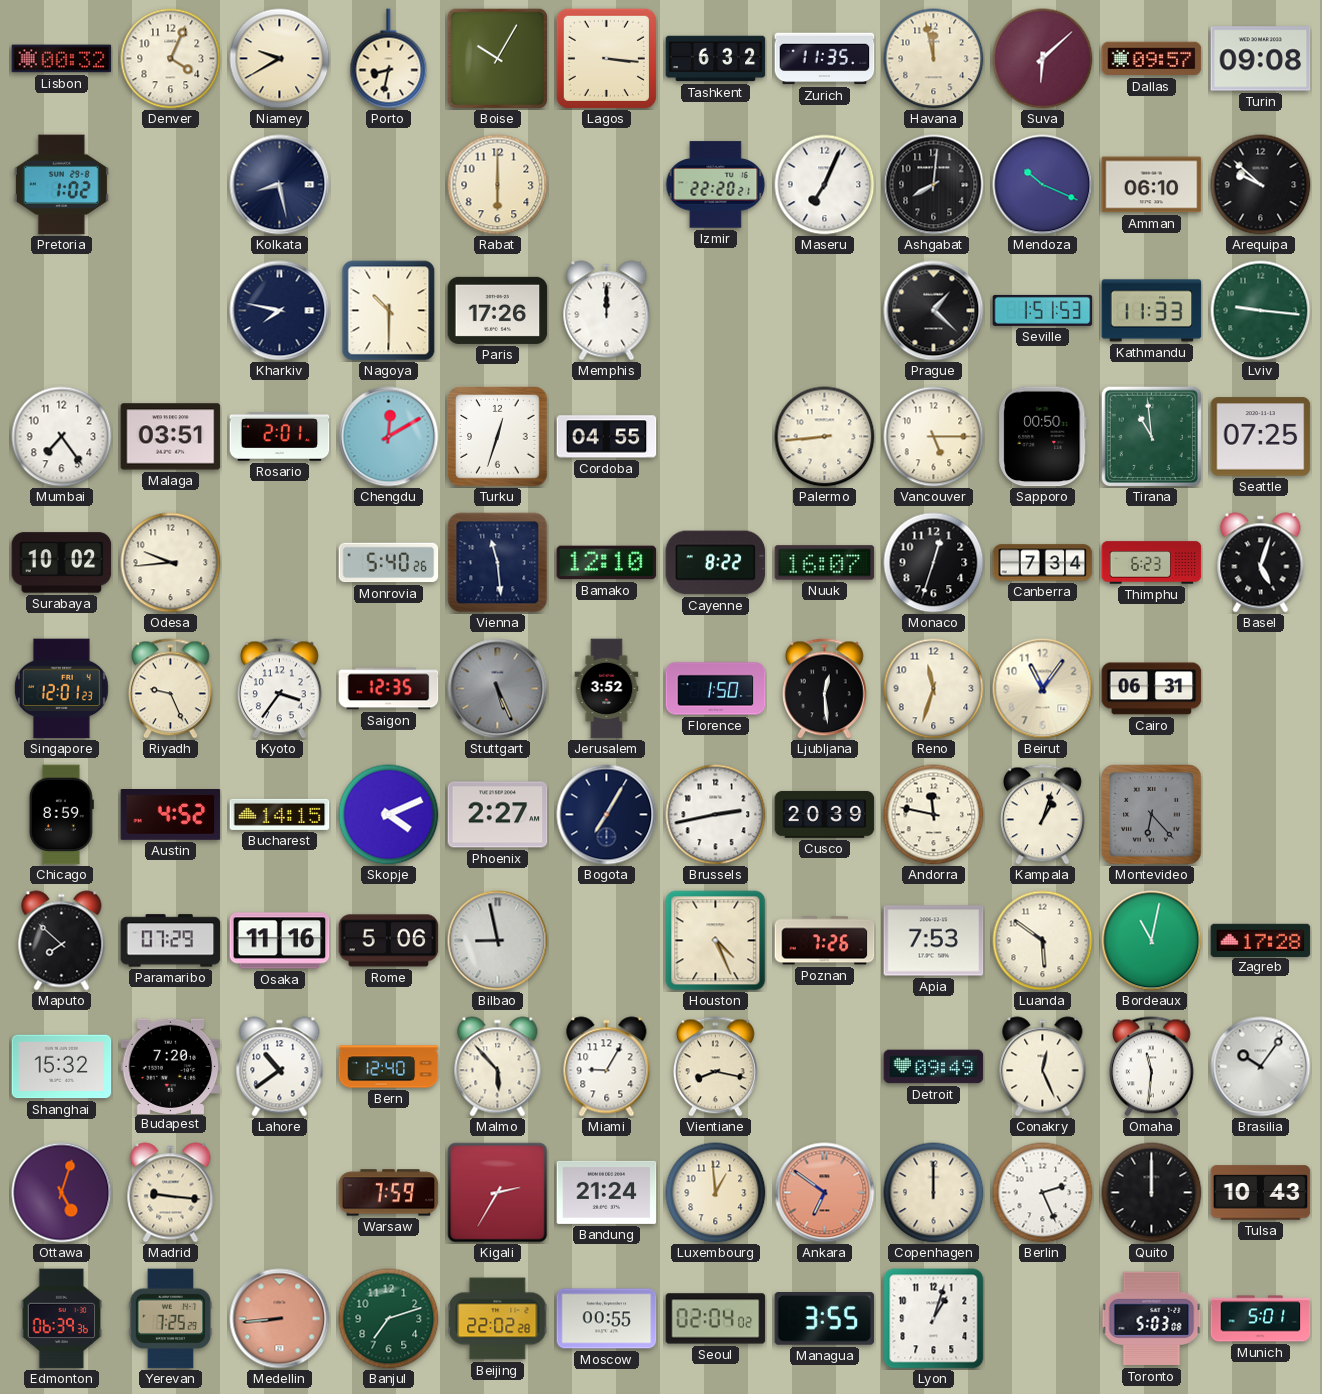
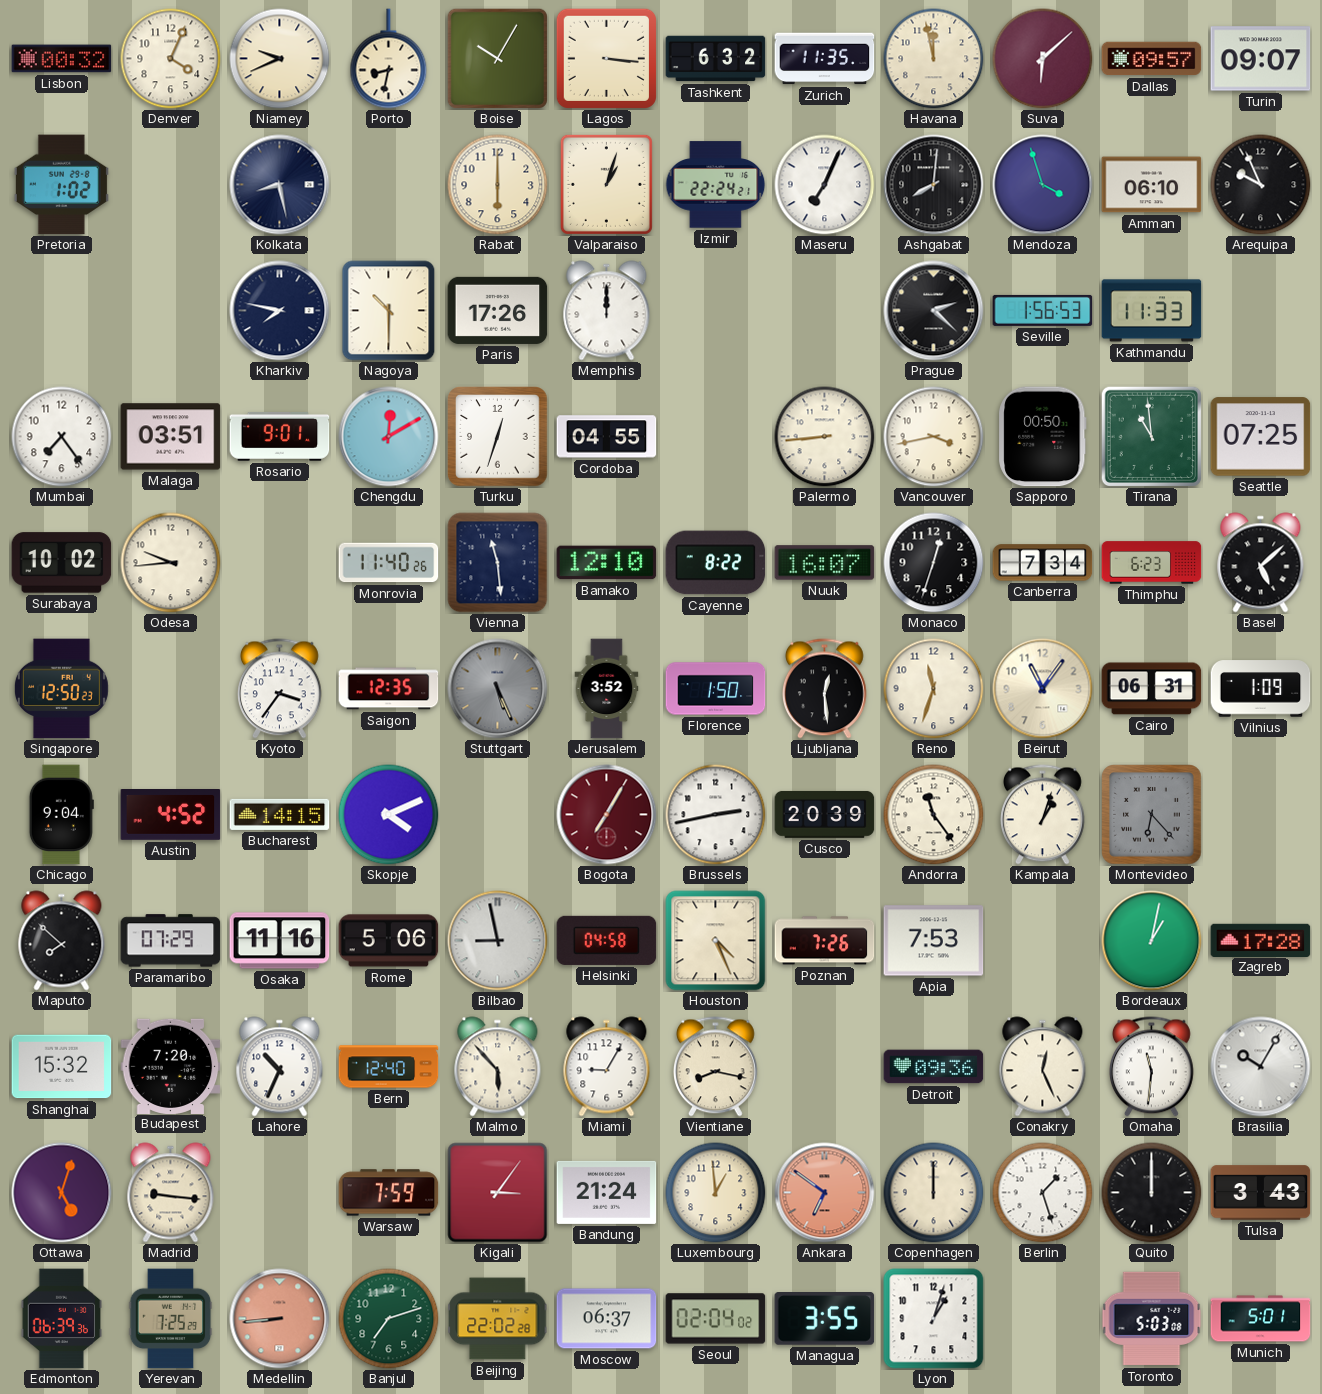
Niamey: 9:40 -> 9:41 (280, 59)
Turin: 09:08 -> 09:07 (1261, 59)
Valparaiso: none -> 1:03 (606, 184)
Izmir: 22:20 -> 22:24 (716, 185)
Mendoza: 10:19 -> 3:57 (1043, 185)
Arequipa: 9:52 -> 9:56 (1261, 185)
Prague: 1:22 -> 2:22 (934, 311)
Seville: 1:51 -> 1:56 (1043, 310)
Lviv: 9:16 -> none (1261, 311)
Rosario: 2:01 -> 9:01 (280, 436)
Vancouver: 5:15 -> 3:43 (934, 437)
Monrovia: 5:40 -> 11:40 (389, 563)
Basel: 5:03 -> 5:08 (1261, 563)
Singapore: 12:01 -> 12:50 (61, 689)
Riyadh: 9:26 -> none (170, 689)
Vilnius: none -> 1:09 (1261, 689)
Chicago: 8:59 -> 9:04 (61, 815)
Phoenix: 2:27 -> none (498, 815)
Bogota dial: navy -> burgundy (607, 815)
Andorra: 11:47 -> 11:24 (934, 815)
Helsinki: none -> 04:58 (607, 940)
Luanda: 5:51 -> none (1043, 941)
Bordeaux: 11:02 -> 1:02 (1152, 941)
Lahore: 10:39 -> 10:34 (280, 1067)
Detroit: 09:49 -> 09:36 (934, 1067)
Brasilia: 10:06 -> 10:05 (1261, 1067)
Kigali: 2:35 -> 3:06 (498, 1193)
Berlin: 2:26 -> 1:27 (1043, 1193)
Tulsa: 10:43 -> 3:43 (1261, 1193)
Moscow: 00:55 -> 06:37 (607, 1319)
